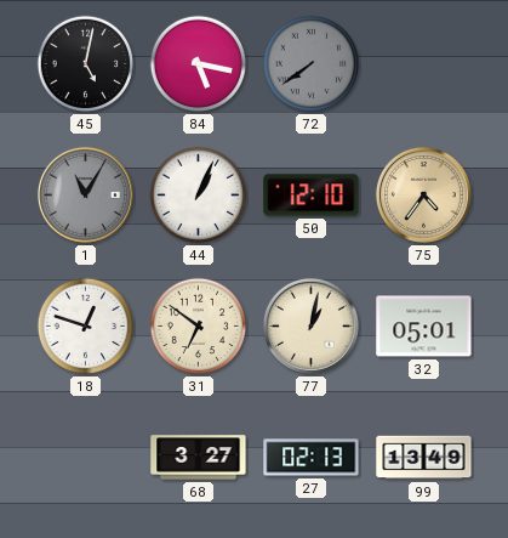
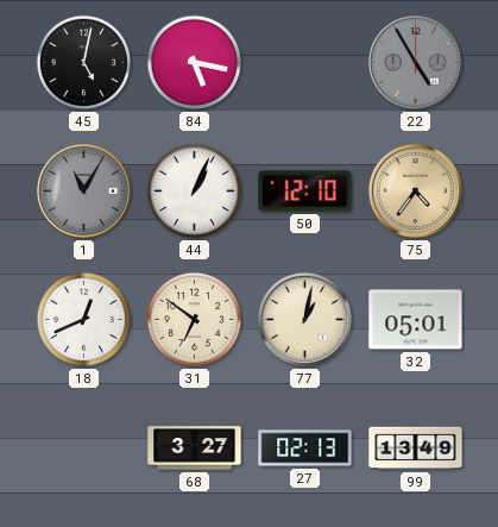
72: 7:39 -> none (312, 64)
22: none -> 4:55 (415, 62)
18: 12:48 -> 12:41 (84, 320)
